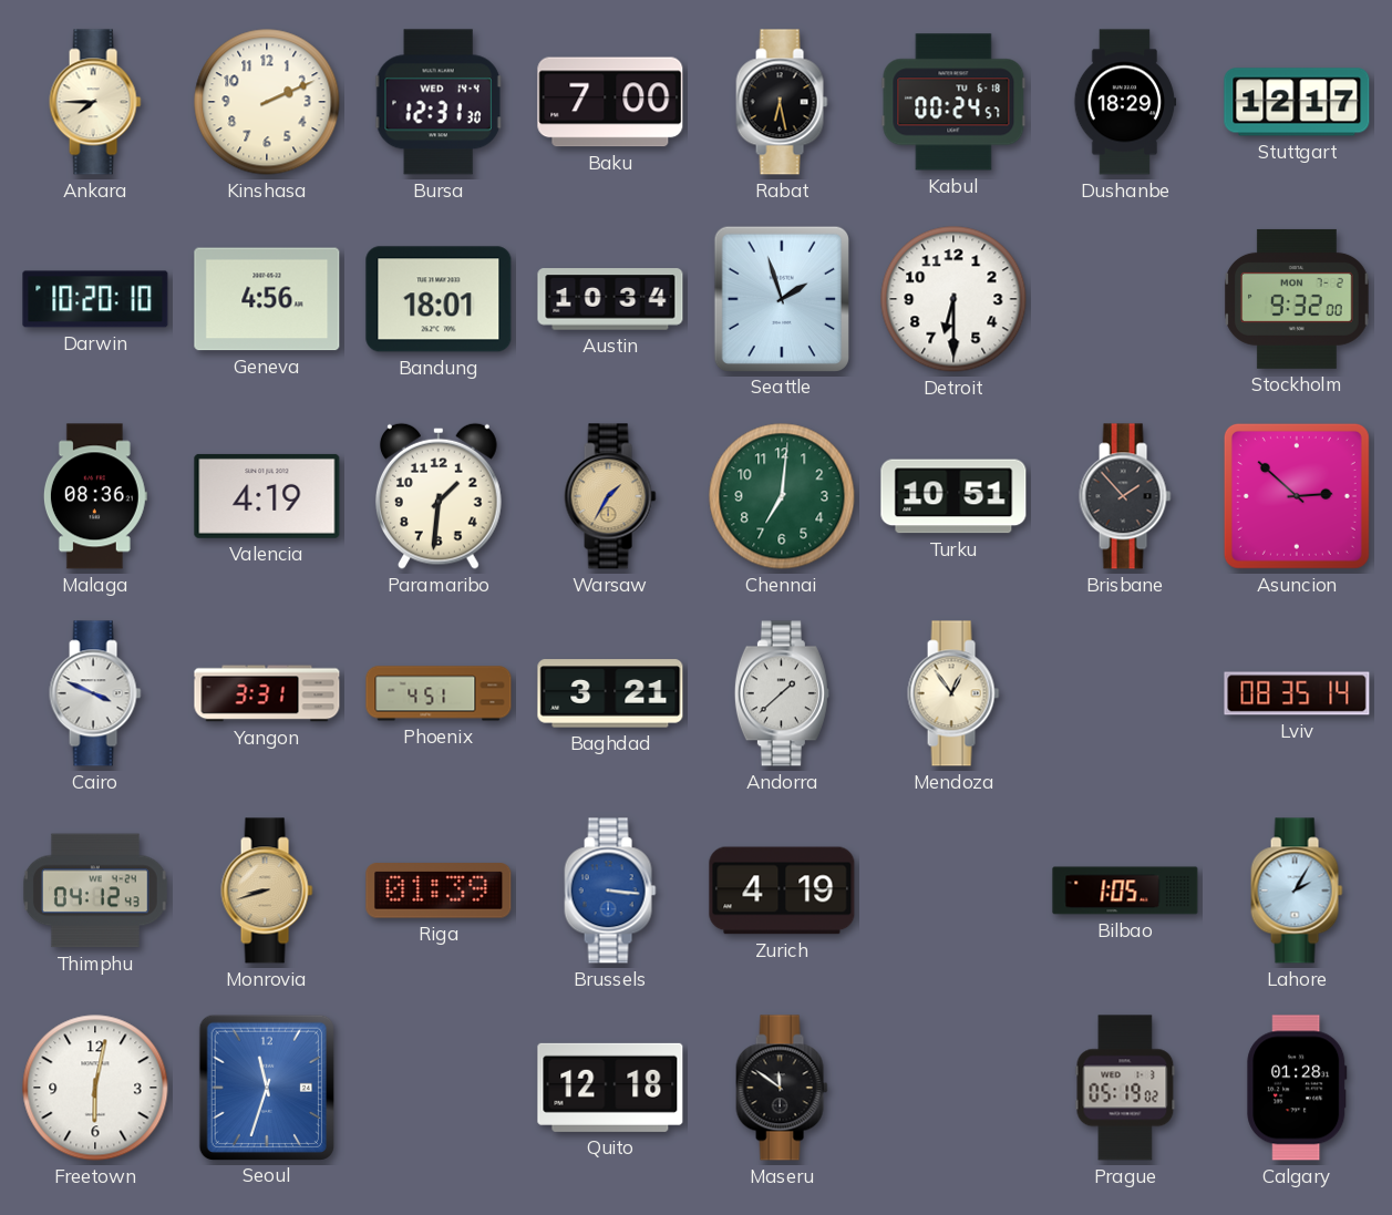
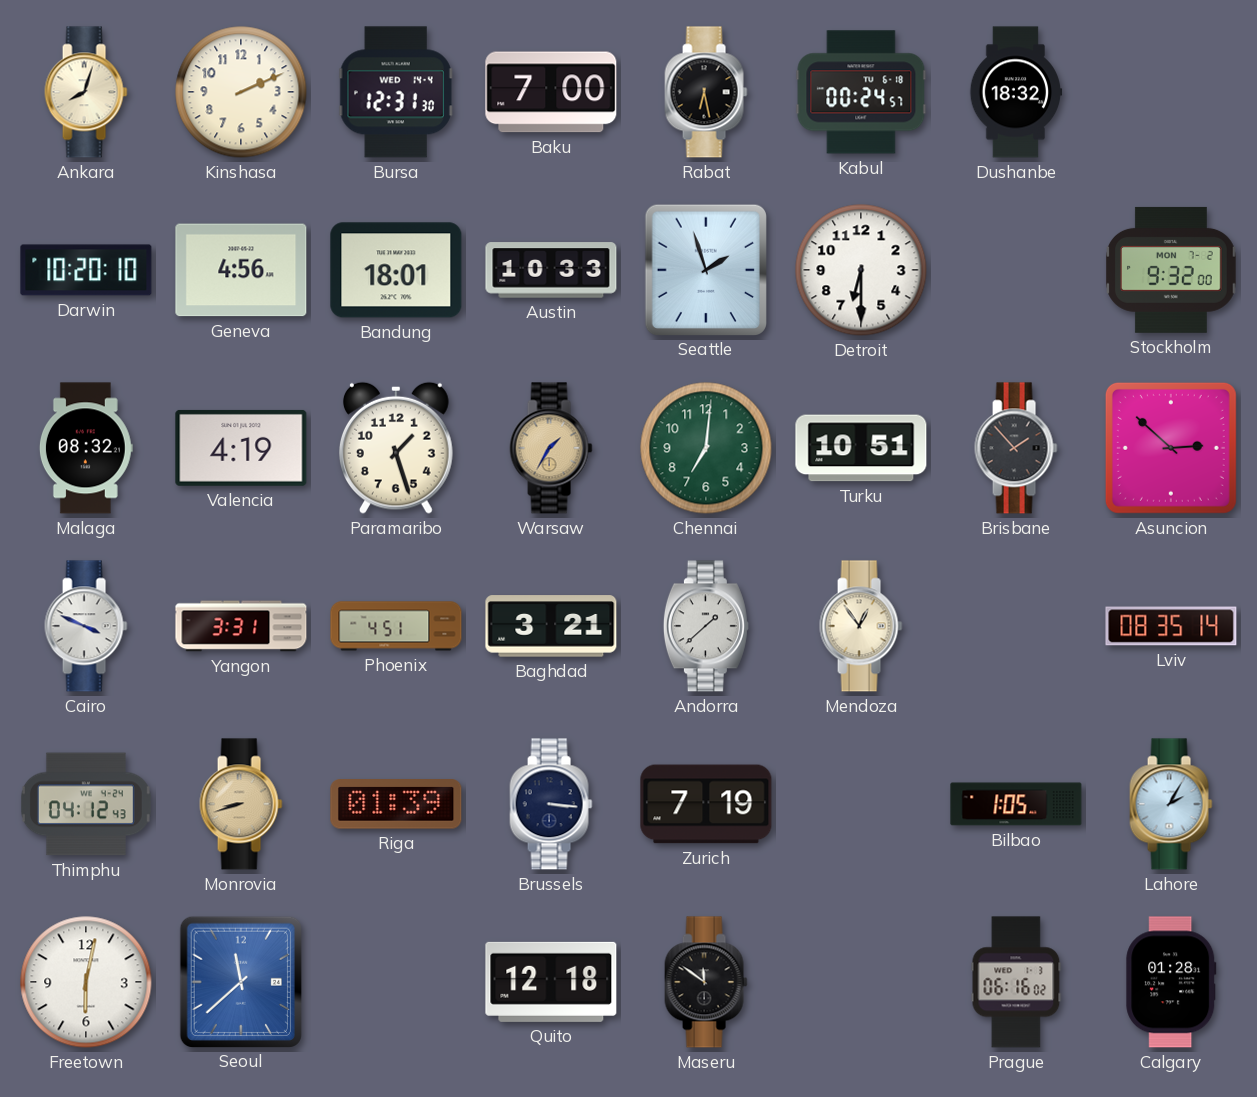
Ankara: 7:45 -> 8:03 (86, 92)
Dushanbe: 18:29 -> 18:32 (1016, 92)
Stuttgart: 12:17 -> none (1297, 102)
Austin: 10:34 -> 10:33 (551, 270)
Malaga: 08:36 -> 08:32 (86, 448)
Paramaribo: 1:31 -> 1:27 (397, 448)
Brussels dial: blue -> navy (551, 804)
Zurich: 4:19 -> 7:19 (706, 804)
Seoul: 11:33 -> 11:38 (240, 981)
Prague: 05:19 -> 06:16 (1016, 982)
